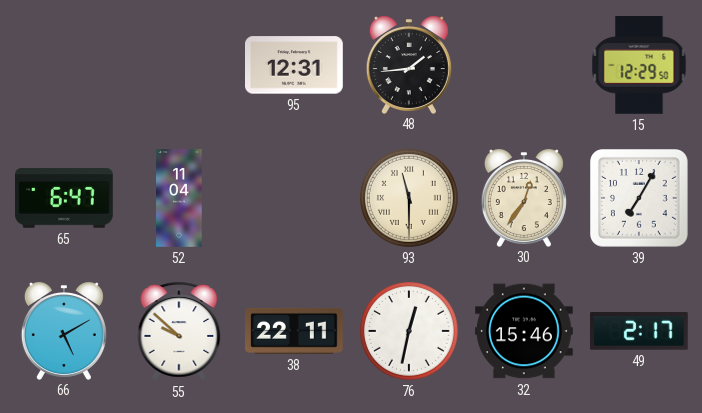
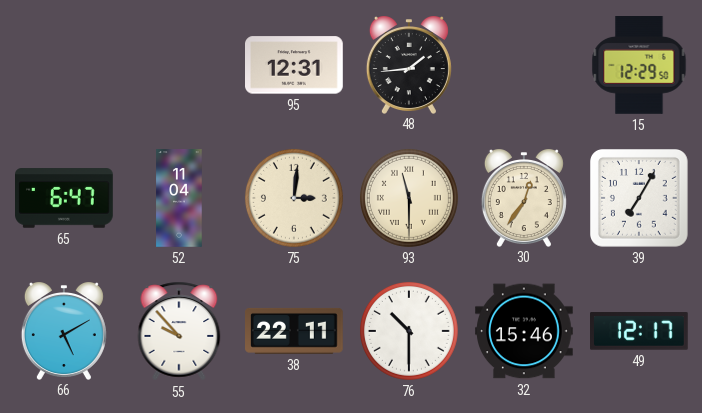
75: none -> 3:01 (294, 198)
55: 9:52 -> 9:53 (179, 331)
76: 12:32 -> 10:30 (409, 331)
49: 2:17 -> 12:17 (640, 331)
